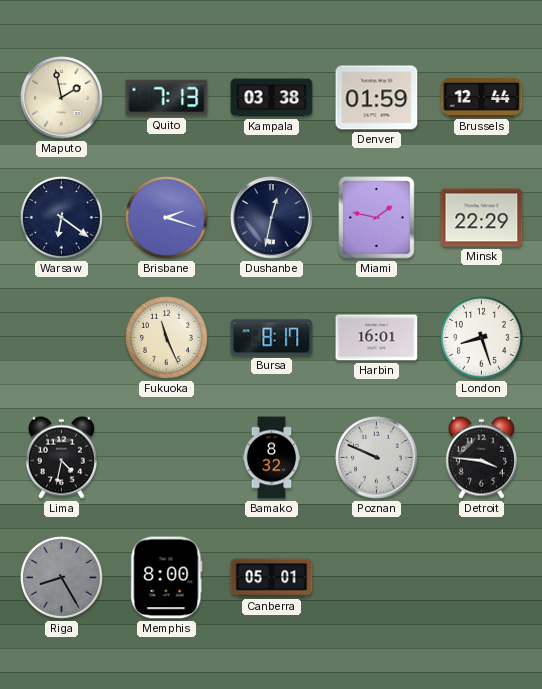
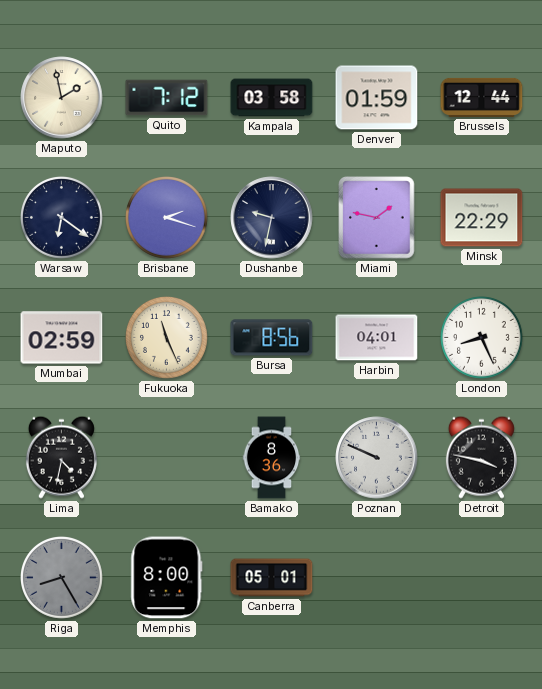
Quito: 7:13 -> 7:12 (167, 98)
Kampala: 03:38 -> 03:58 (272, 98)
Dushanbe: 12:32 -> 9:32 (272, 218)
Mumbai: none -> 02:59 (62, 338)
Bursa: 8:17 -> 8:56 (272, 338)
Harbin: 16:01 -> 04:01 (377, 338)
London: 8:27 -> 8:26 (482, 338)
Bamako: 8:32 -> 8:36 (272, 458)
Detroit: 3:46 -> 3:47 (481, 457)
